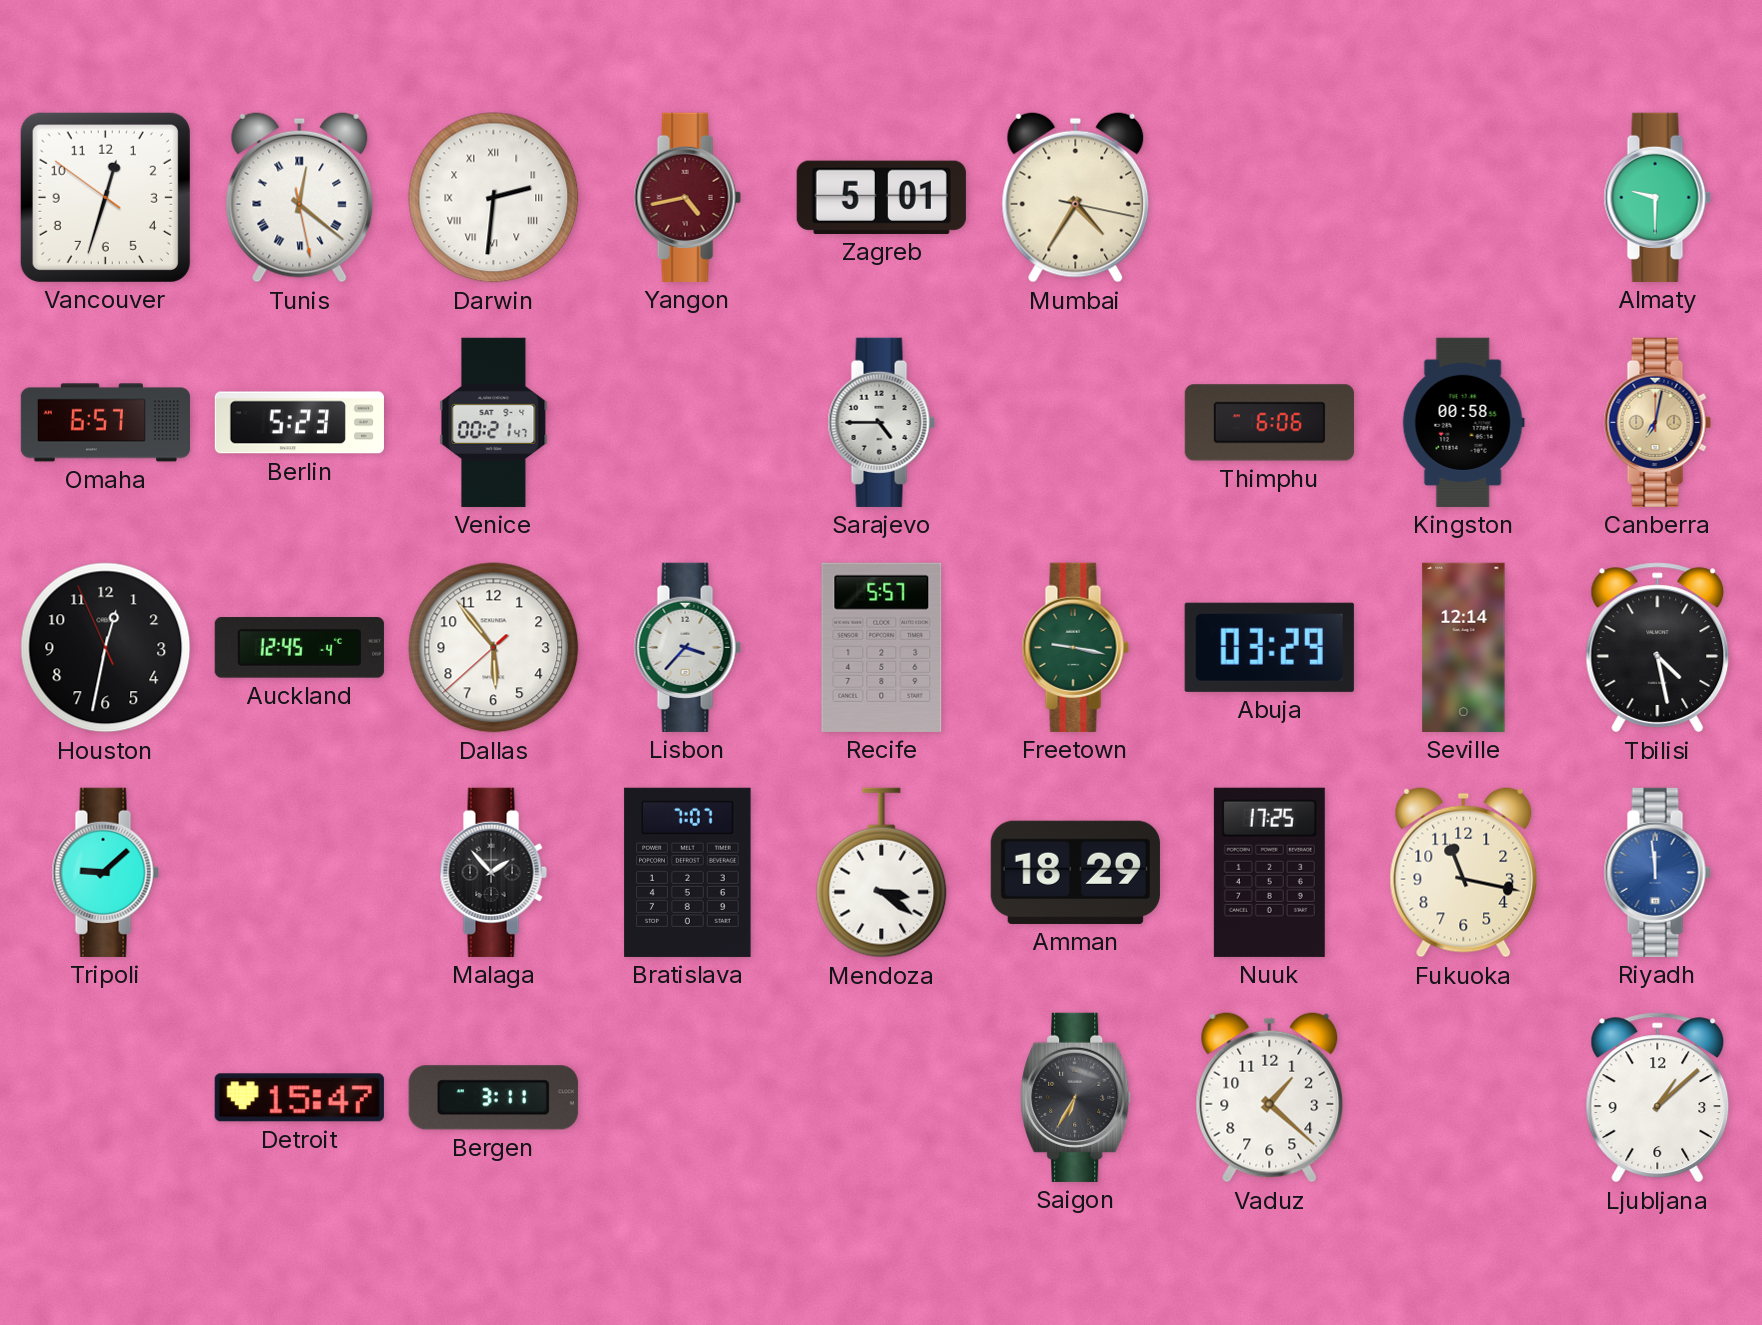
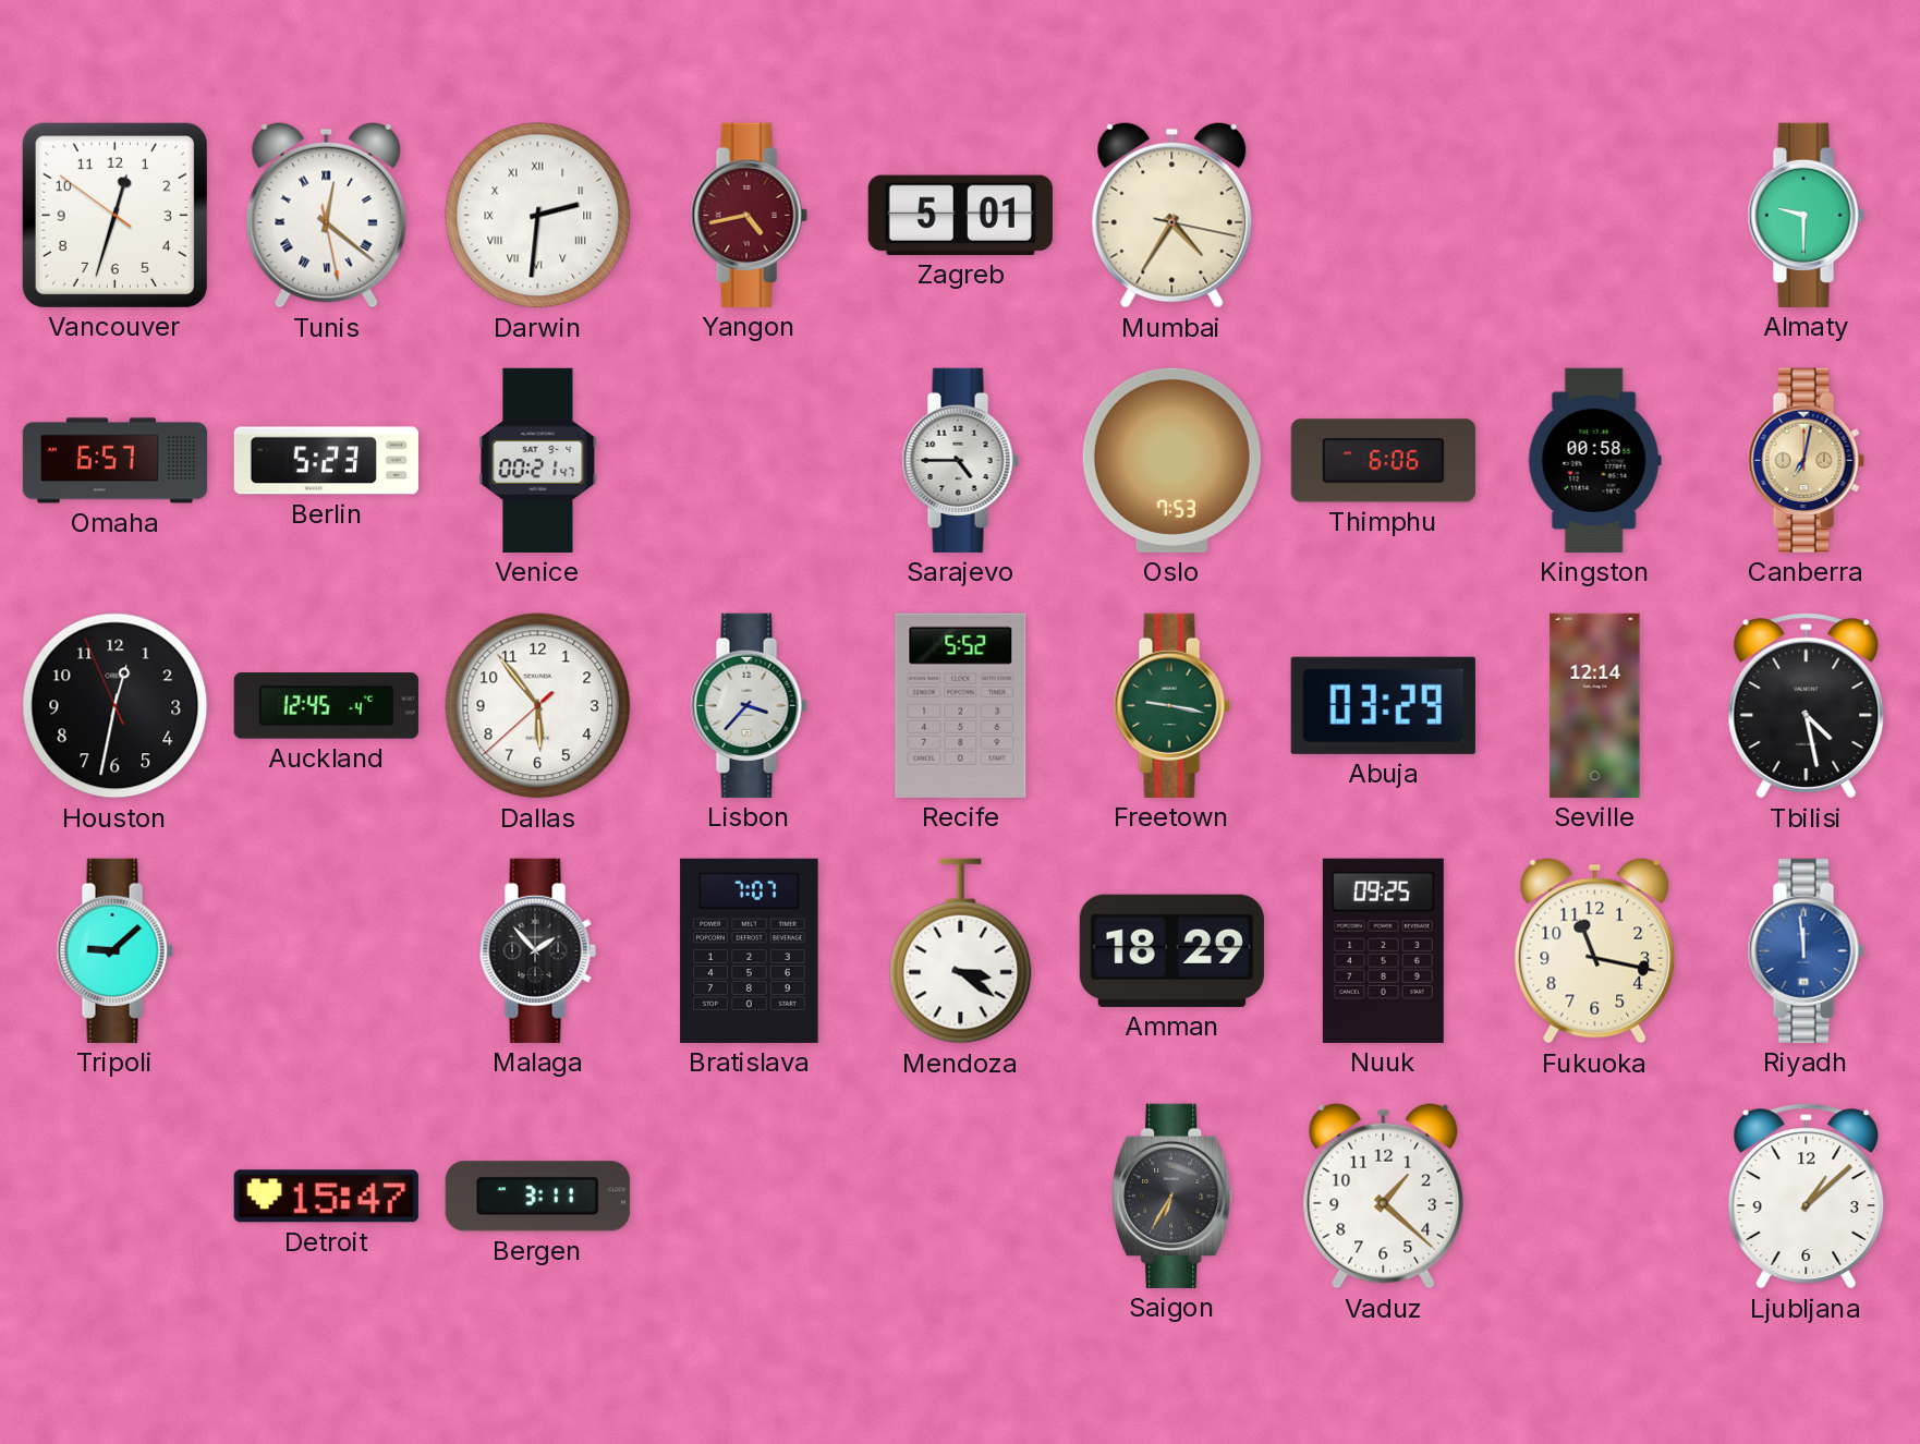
Oslo: none -> 7:53 (1171, 460)
Recife: 5:57 -> 5:52 (961, 705)
Nuuk: 17:25 -> 09:25 (1383, 950)
